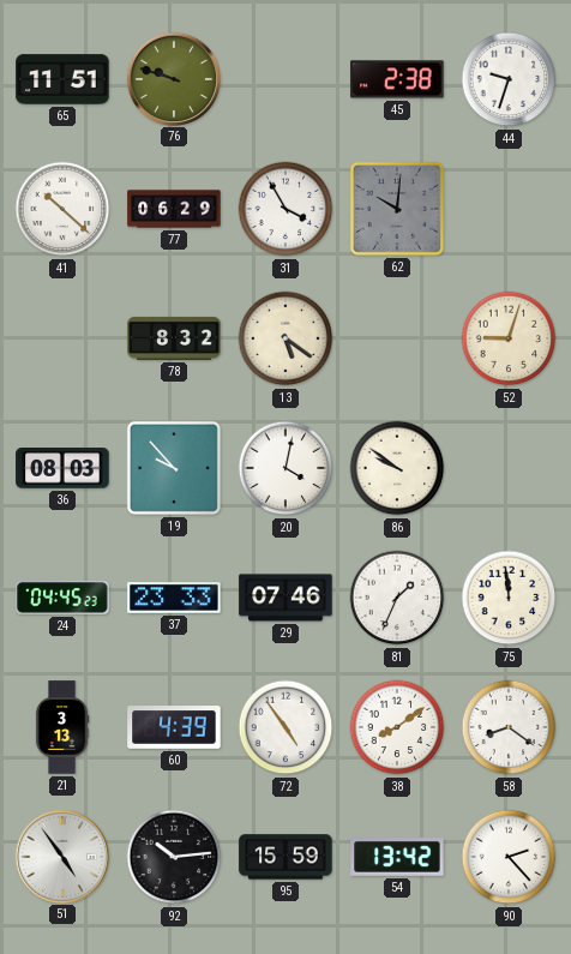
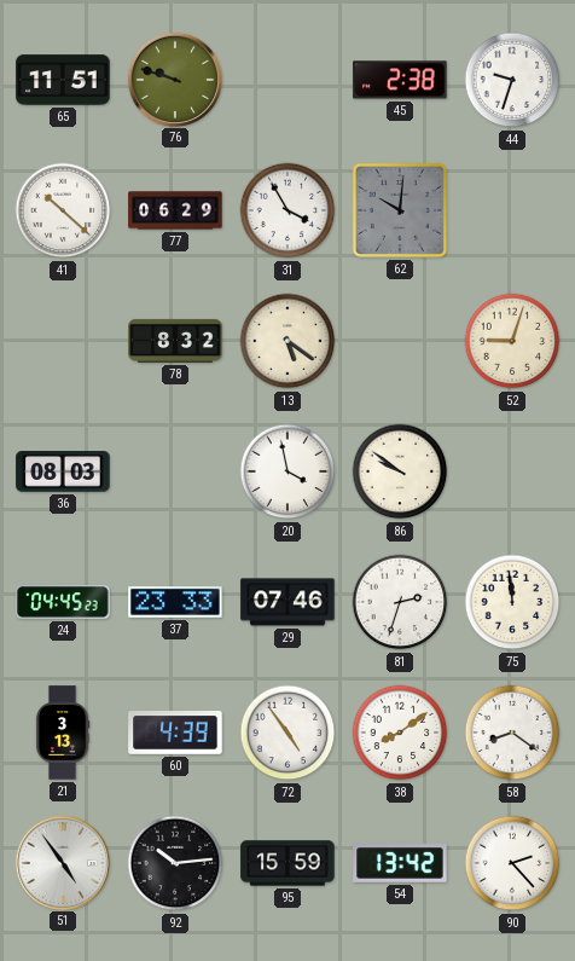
19: 9:53 -> none (174, 468)
20: 4:02 -> 3:58 (287, 471)
81: 1:34 -> 2:33 (400, 602)
